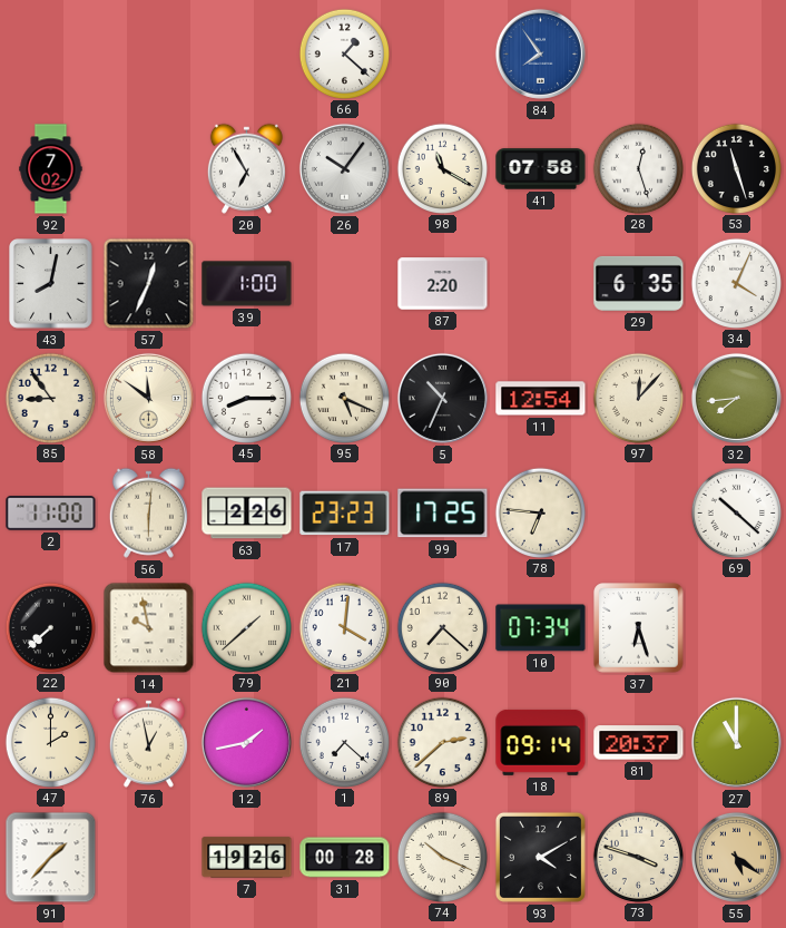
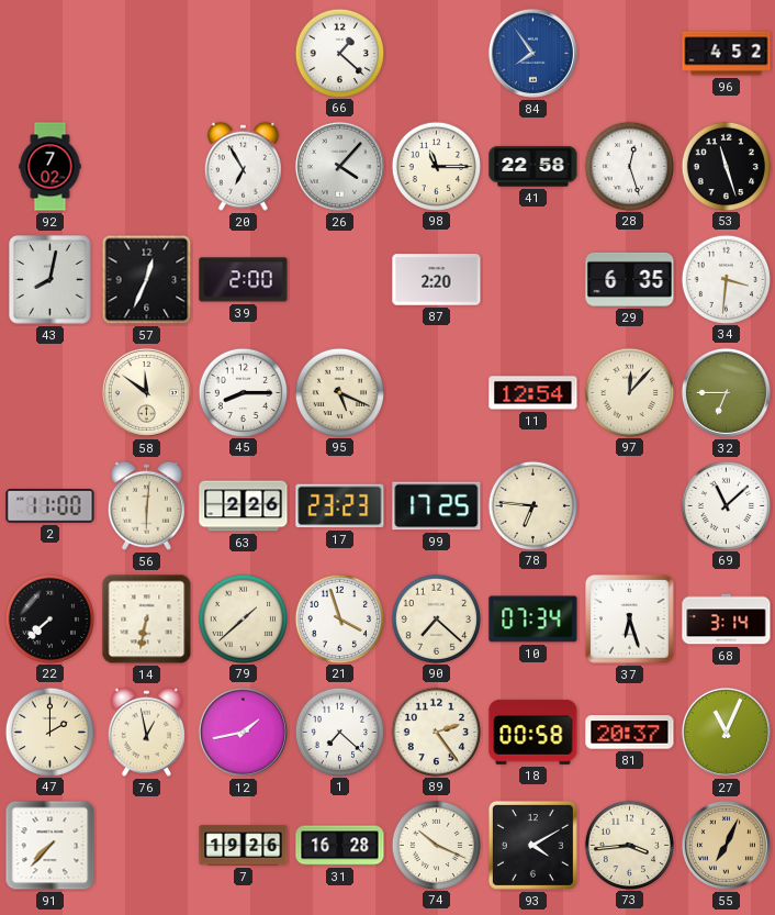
96: none -> 4:52 (727, 54)
26: 10:06 -> 4:07 (339, 166)
98: 11:20 -> 11:15 (436, 166)
41: 07:58 -> 22:58 (533, 167)
39: 1:00 -> 2:00 (244, 280)
34: 4:04 -> 3:31 (726, 279)
85: 8:54 -> none (50, 398)
5: 10:34 -> none (442, 398)
32: 7:44 -> 6:45 (726, 392)
69: 10:22 -> 11:08 (726, 505)
14: 9:58 -> 6:32 (147, 620)
21: 4:01 -> 3:57 (339, 618)
68: none -> 3:14 (727, 620)
89: 2:38 -> 2:24 (436, 732)
18: 09:14 -> 00:58 (533, 732)
27: 11:00 -> 11:04 (726, 732)
91: 1:37 -> 7:37 (50, 846)
31: 00:28 -> 16:28 (340, 846)
73: 3:48 -> 3:44 (629, 845)
55: 5:21 -> 7:04 (726, 845)
